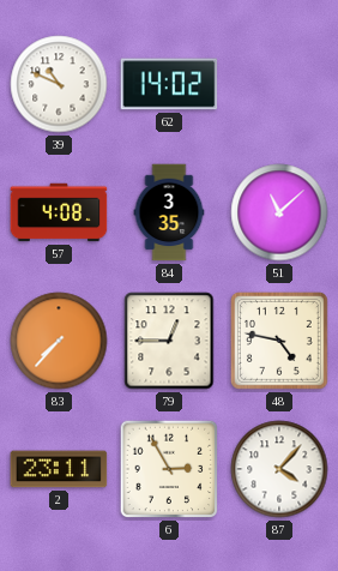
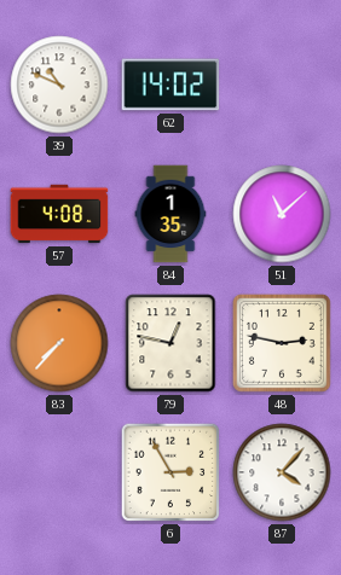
84: 3:35 -> 1:35 (170, 214)
79: 12:45 -> 12:47 (170, 343)
48: 4:47 -> 2:47 (282, 343)
2: 23:11 -> none (59, 469)
